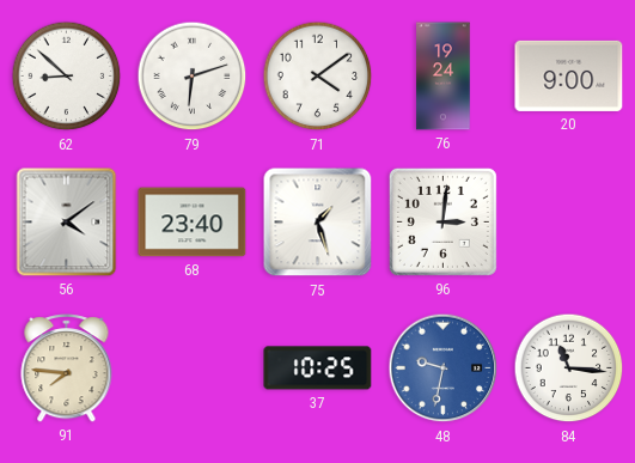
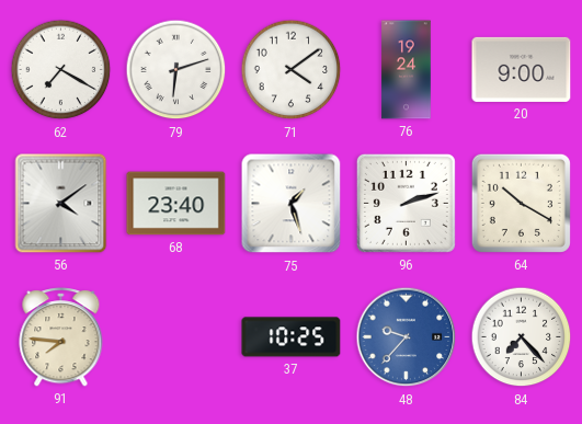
62: 8:52 -> 7:20 (61, 70)
96: 3:01 -> 2:12 (406, 203)
64: none -> 10:20 (521, 203)
48: 9:32 -> 9:37 (407, 337)
84: 11:16 -> 7:23 (522, 337)
